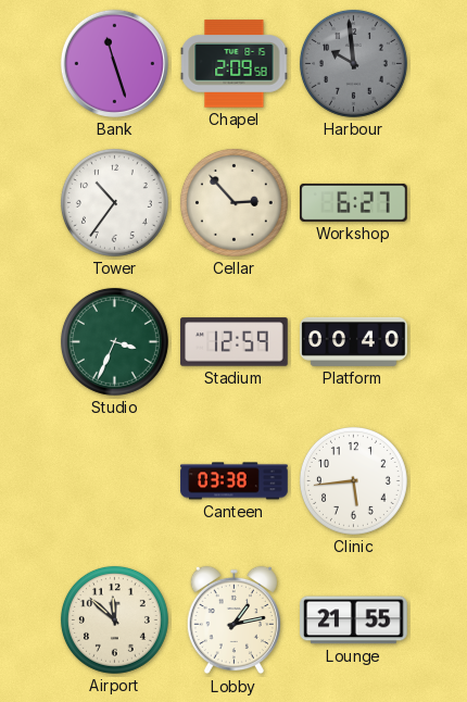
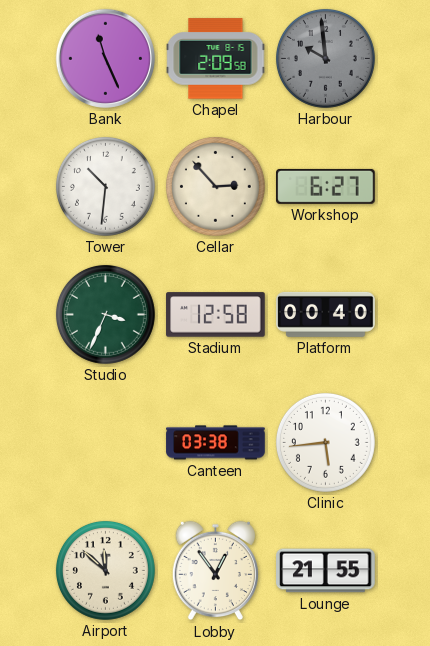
Bank: 11:27 -> 11:26 (105, 58)
Tower: 10:36 -> 10:31 (105, 186)
Stadium: 12:59 -> 12:58 (216, 315)
Lobby: 1:13 -> 12:54 (215, 571)
